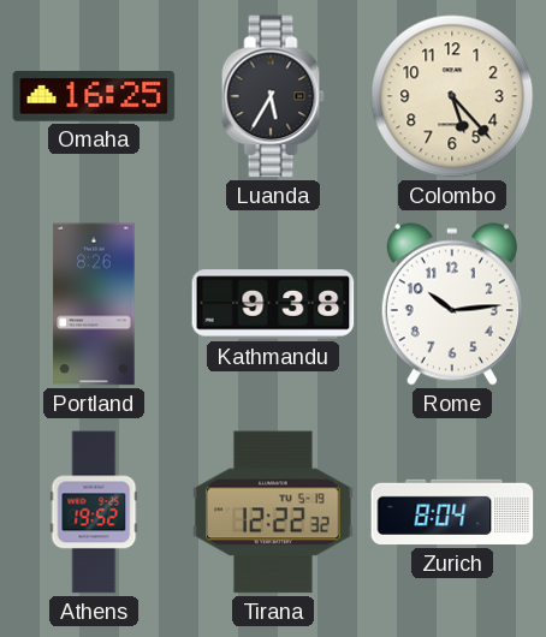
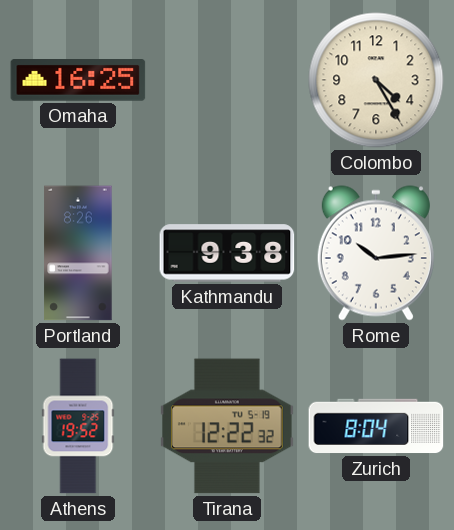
Luanda: 5:35 -> none (273, 96)
Colombo: 5:23 -> 4:25 (376, 80)
